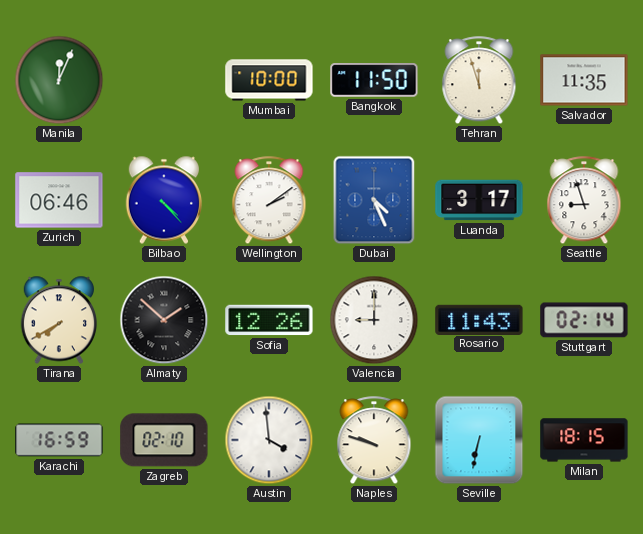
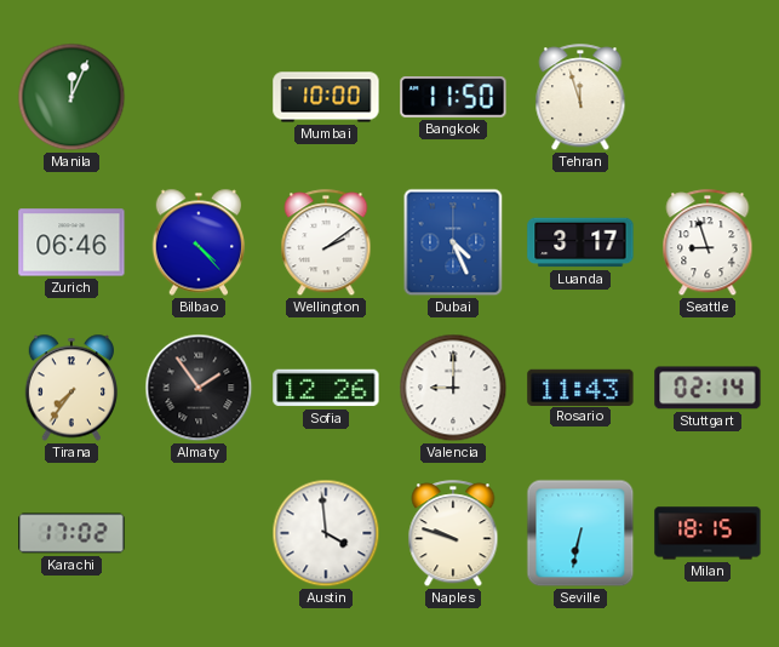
Salvador: 11:35 -> none (584, 80)
Tirana: 7:40 -> 7:36 (71, 388)
Almaty: 1:52 -> 1:54 (199, 388)
Karachi: 16:59 -> 17:02 (71, 533)
Zagreb: 02:10 -> none (164, 440)
